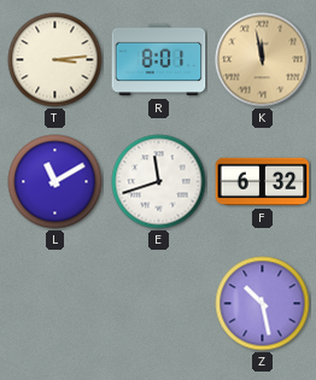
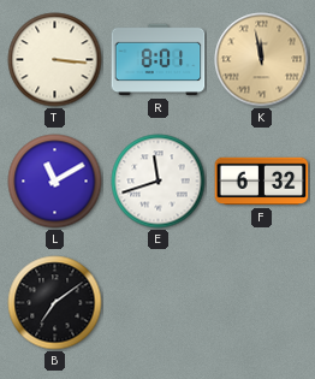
T: 3:14 -> 3:16 (55, 60)
B: none -> 7:09 (55, 303)
Z: 10:28 -> none (263, 304)
